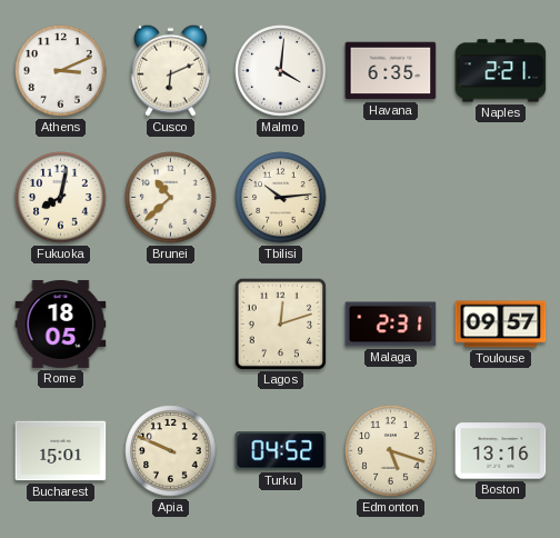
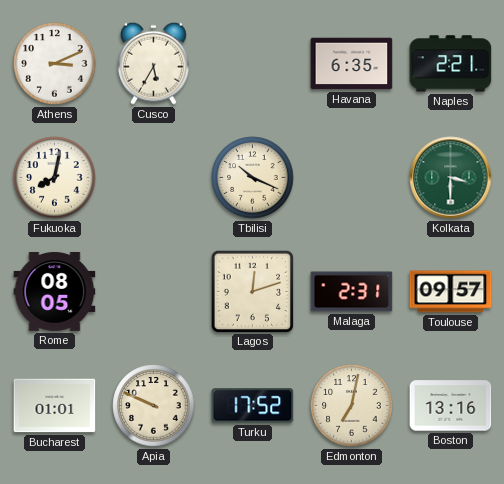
Cusco: 6:11 -> 5:35 (153, 63)
Malmo: 4:01 -> none (281, 71)
Brunei: 10:38 -> none (171, 198)
Tbilisi: 10:14 -> 10:19 (253, 178)
Kolkata: none -> 3:30 (451, 178)
Rome: 18:05 -> 08:05 (55, 291)
Bucharest: 15:01 -> 01:01 (55, 406)
Turku: 04:52 -> 17:52 (253, 406)
Edmonton: 5:18 -> 7:02 (352, 406)
